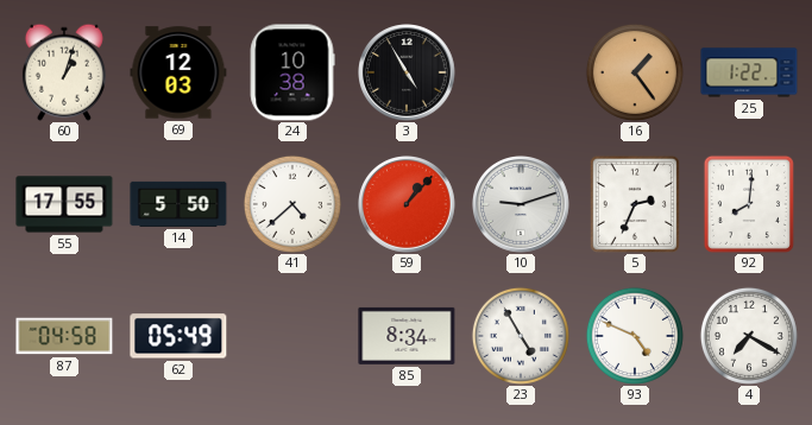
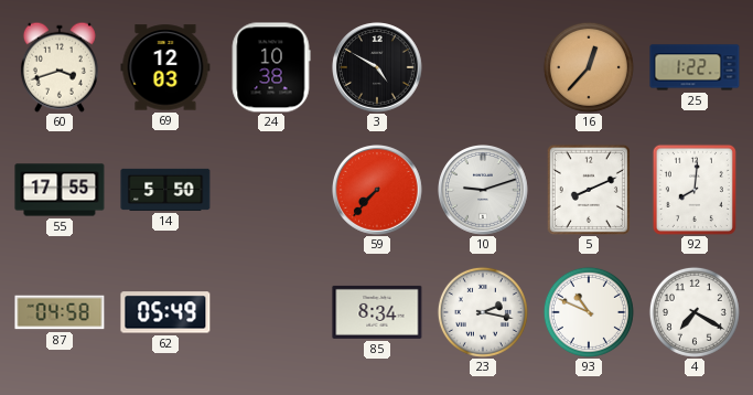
60: 1:03 -> 3:42 (60, 67)
3: 4:55 -> 4:50 (378, 68)
16: 1:24 -> 12:37 (589, 67)
41: 4:38 -> none (292, 204)
59: 1:07 -> 7:37 (378, 191)
5: 2:34 -> 8:11 (589, 190)
23: 4:55 -> 2:17 (483, 312)
93: 4:49 -> 10:49 (589, 312)
